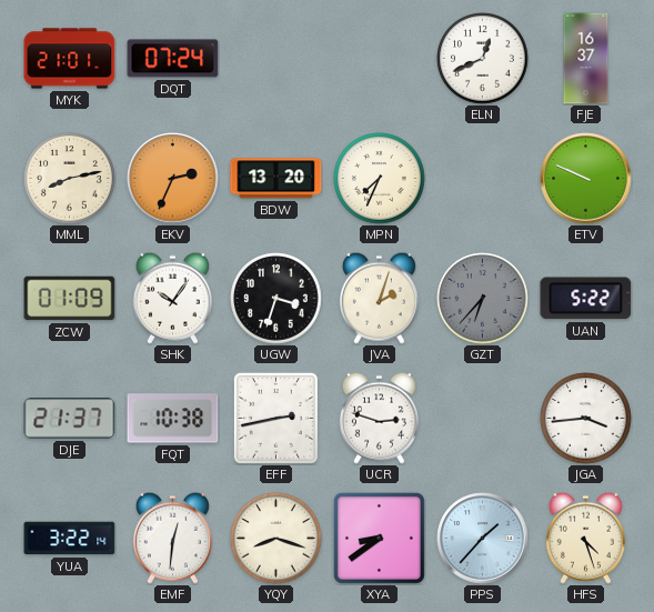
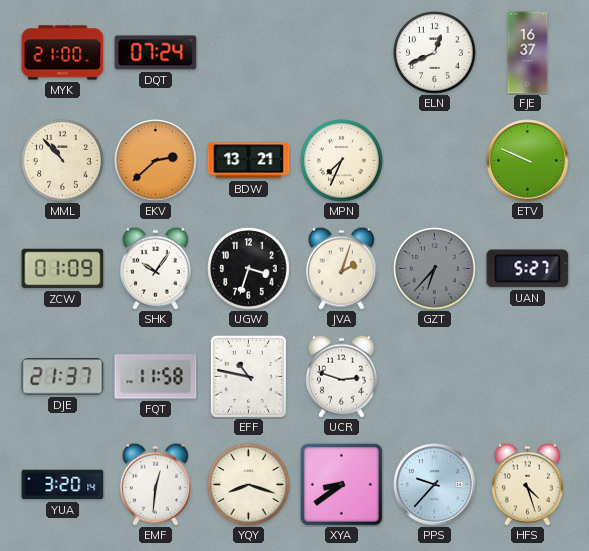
MYK: 21:01 -> 21:00 (63, 53)
MML: 8:13 -> 10:53 (63, 161)
EKV: 2:34 -> 2:38 (156, 161)
BDW: 13:20 -> 13:21 (249, 161)
UAN: 5:22 -> 5:27 (528, 269)
FQT: 10:38 -> 11:58 (156, 377)
EFF: 2:43 -> 10:47 (248, 376)
JGA: 3:44 -> none (586, 419)
YUA: 3:22 -> 3:20 (63, 485)
PPS: 1:37 -> 9:37 (435, 485)
